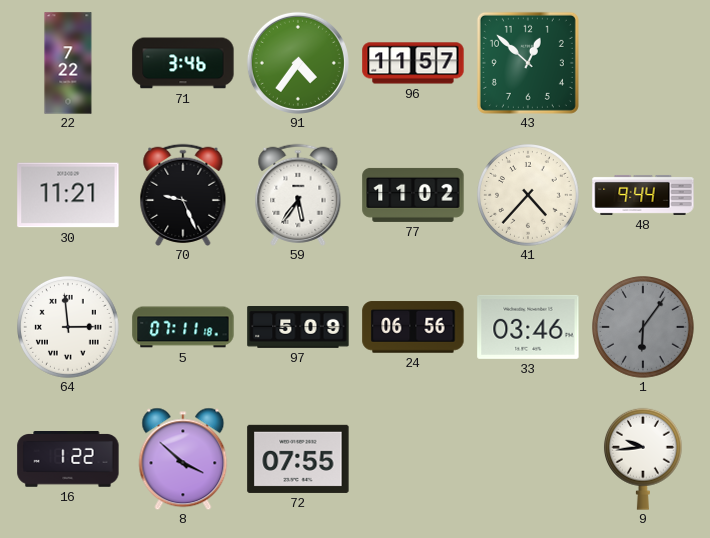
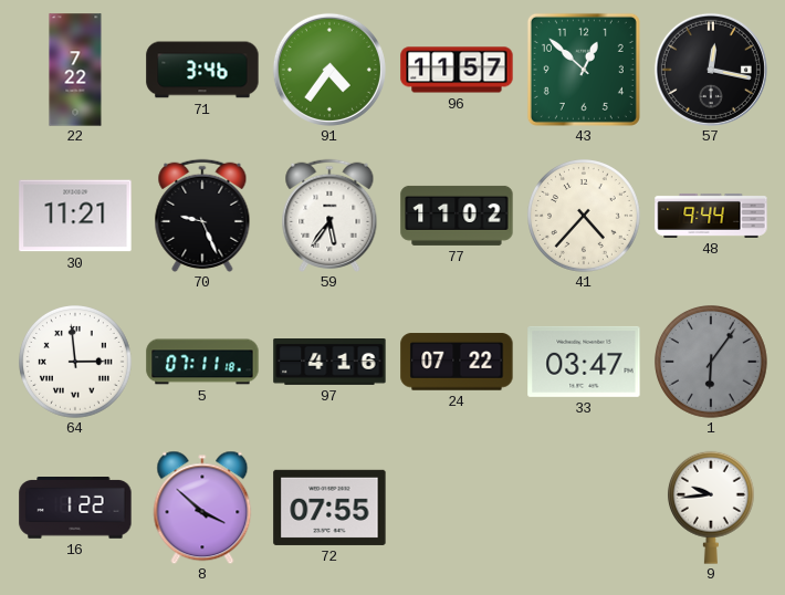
57: none -> 12:17 (711, 70)
97: 5:09 -> 4:16 (329, 363)
24: 06:56 -> 07:22 (457, 362)
33: 03:46 -> 03:47 (584, 362)
